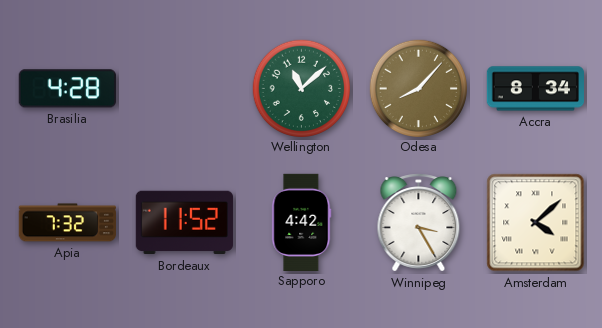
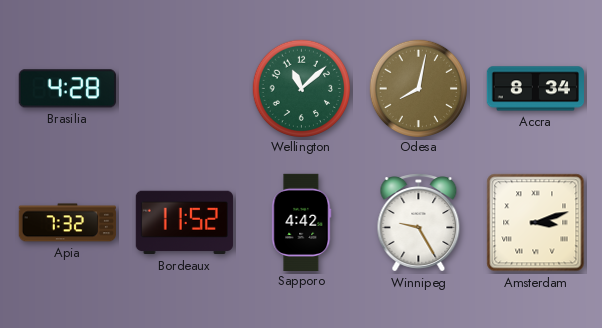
Odesa: 8:07 -> 8:02 (418, 88)
Winnipeg: 3:25 -> 9:25 (419, 223)
Amsterdam: 4:08 -> 3:12 (536, 223)
